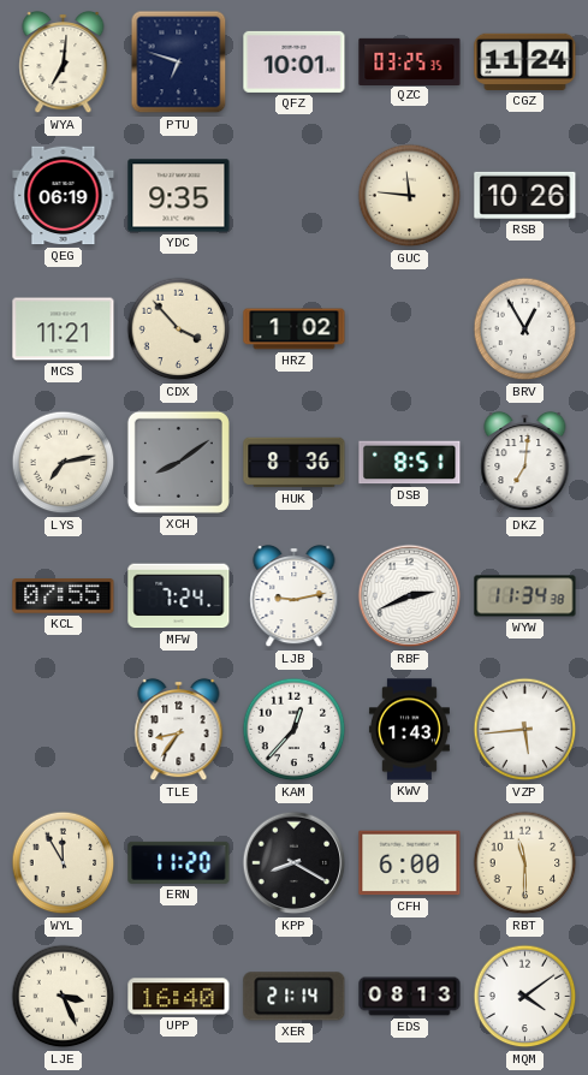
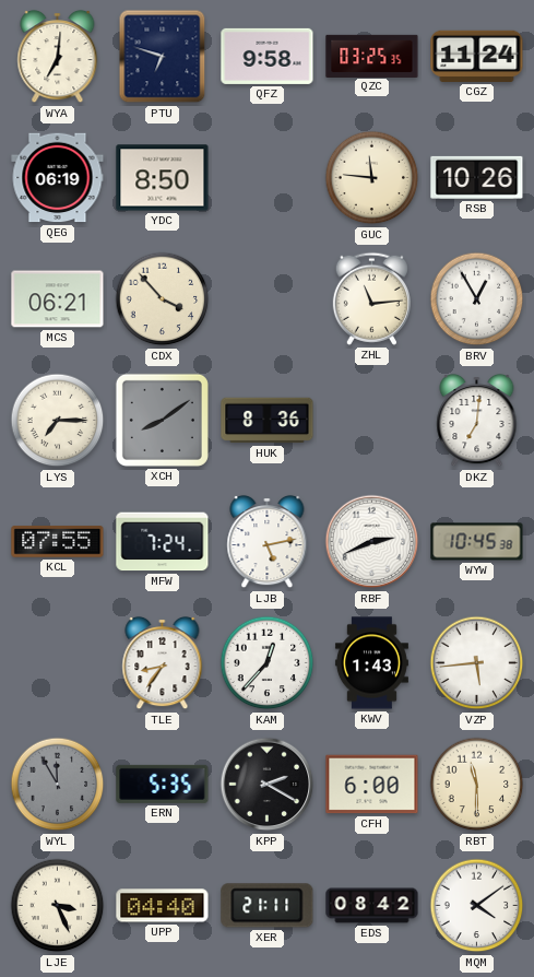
QFZ: 10:01 -> 9:58 (268, 56)
YDC: 9:35 -> 8:50 (163, 178)
MCS: 11:21 -> 06:21 (58, 299)
HRZ: 1:02 -> none (295, 329)
ZHL: none -> 11:14 (371, 298)
LYS: 7:13 -> 7:15 (58, 421)
DSB: 8:51 -> none (410, 463)
LJB: 9:13 -> 5:13 (268, 542)
WYW: 11:34 -> 10:45 (477, 542)
WYL dial: cream -> grey (58, 785)
ERN: 11:20 -> 5:35 (163, 784)
KPP: 8:20 -> 2:20 (268, 785)
UPP: 16:40 -> 04:40 (163, 906)
XER: 21:14 -> 21:11 (268, 906)
EDS: 08:13 -> 08:42 (372, 906)
